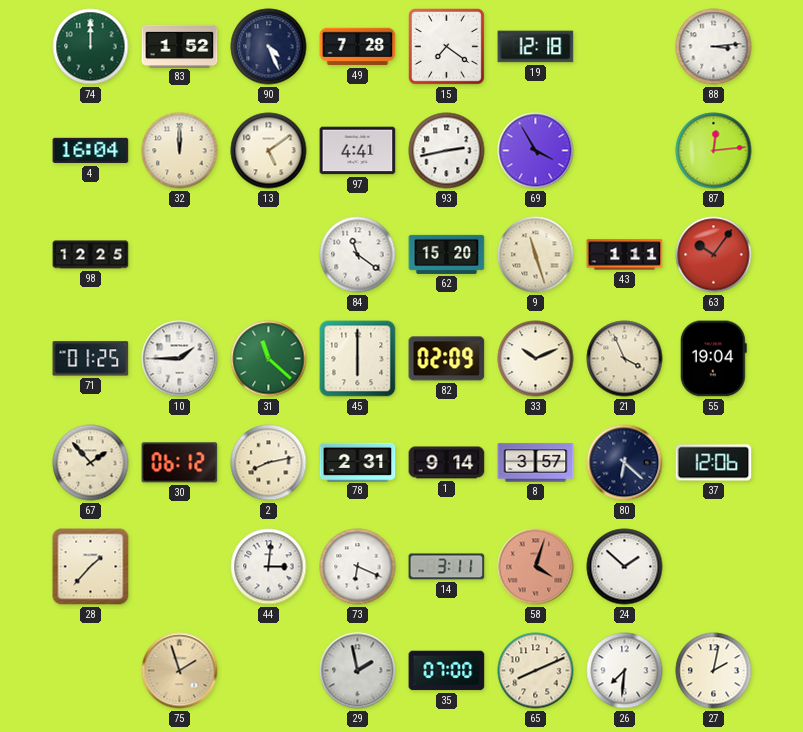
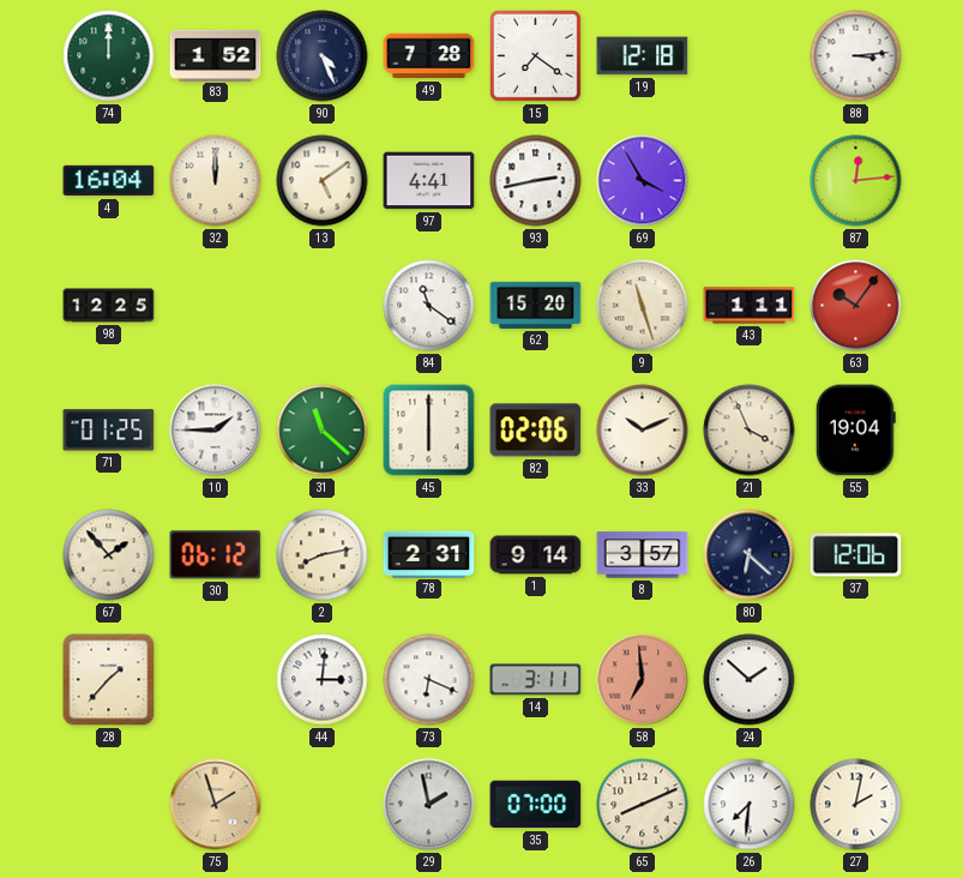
82: 02:09 -> 02:06 (536, 431)
58: 4:03 -> 6:59 (643, 680)
